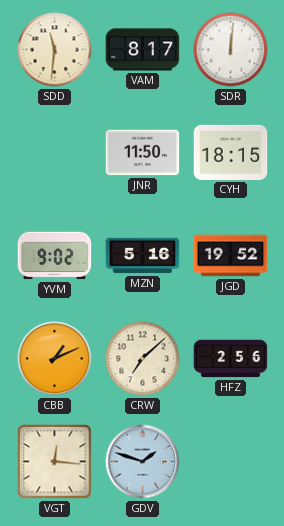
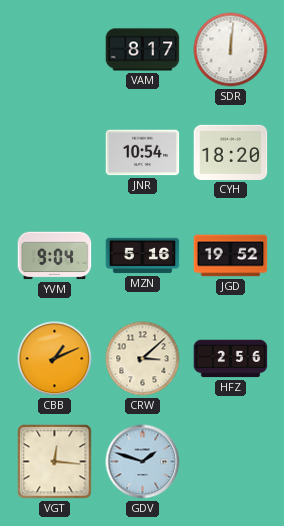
SDD: 11:31 -> none (55, 50)
JNR: 11:50 -> 10:54 (143, 153)
CYH: 18:15 -> 18:20 (231, 152)
YVM: 9:02 -> 9:04 (55, 256)
CRW: 7:08 -> 3:08 (143, 359)
